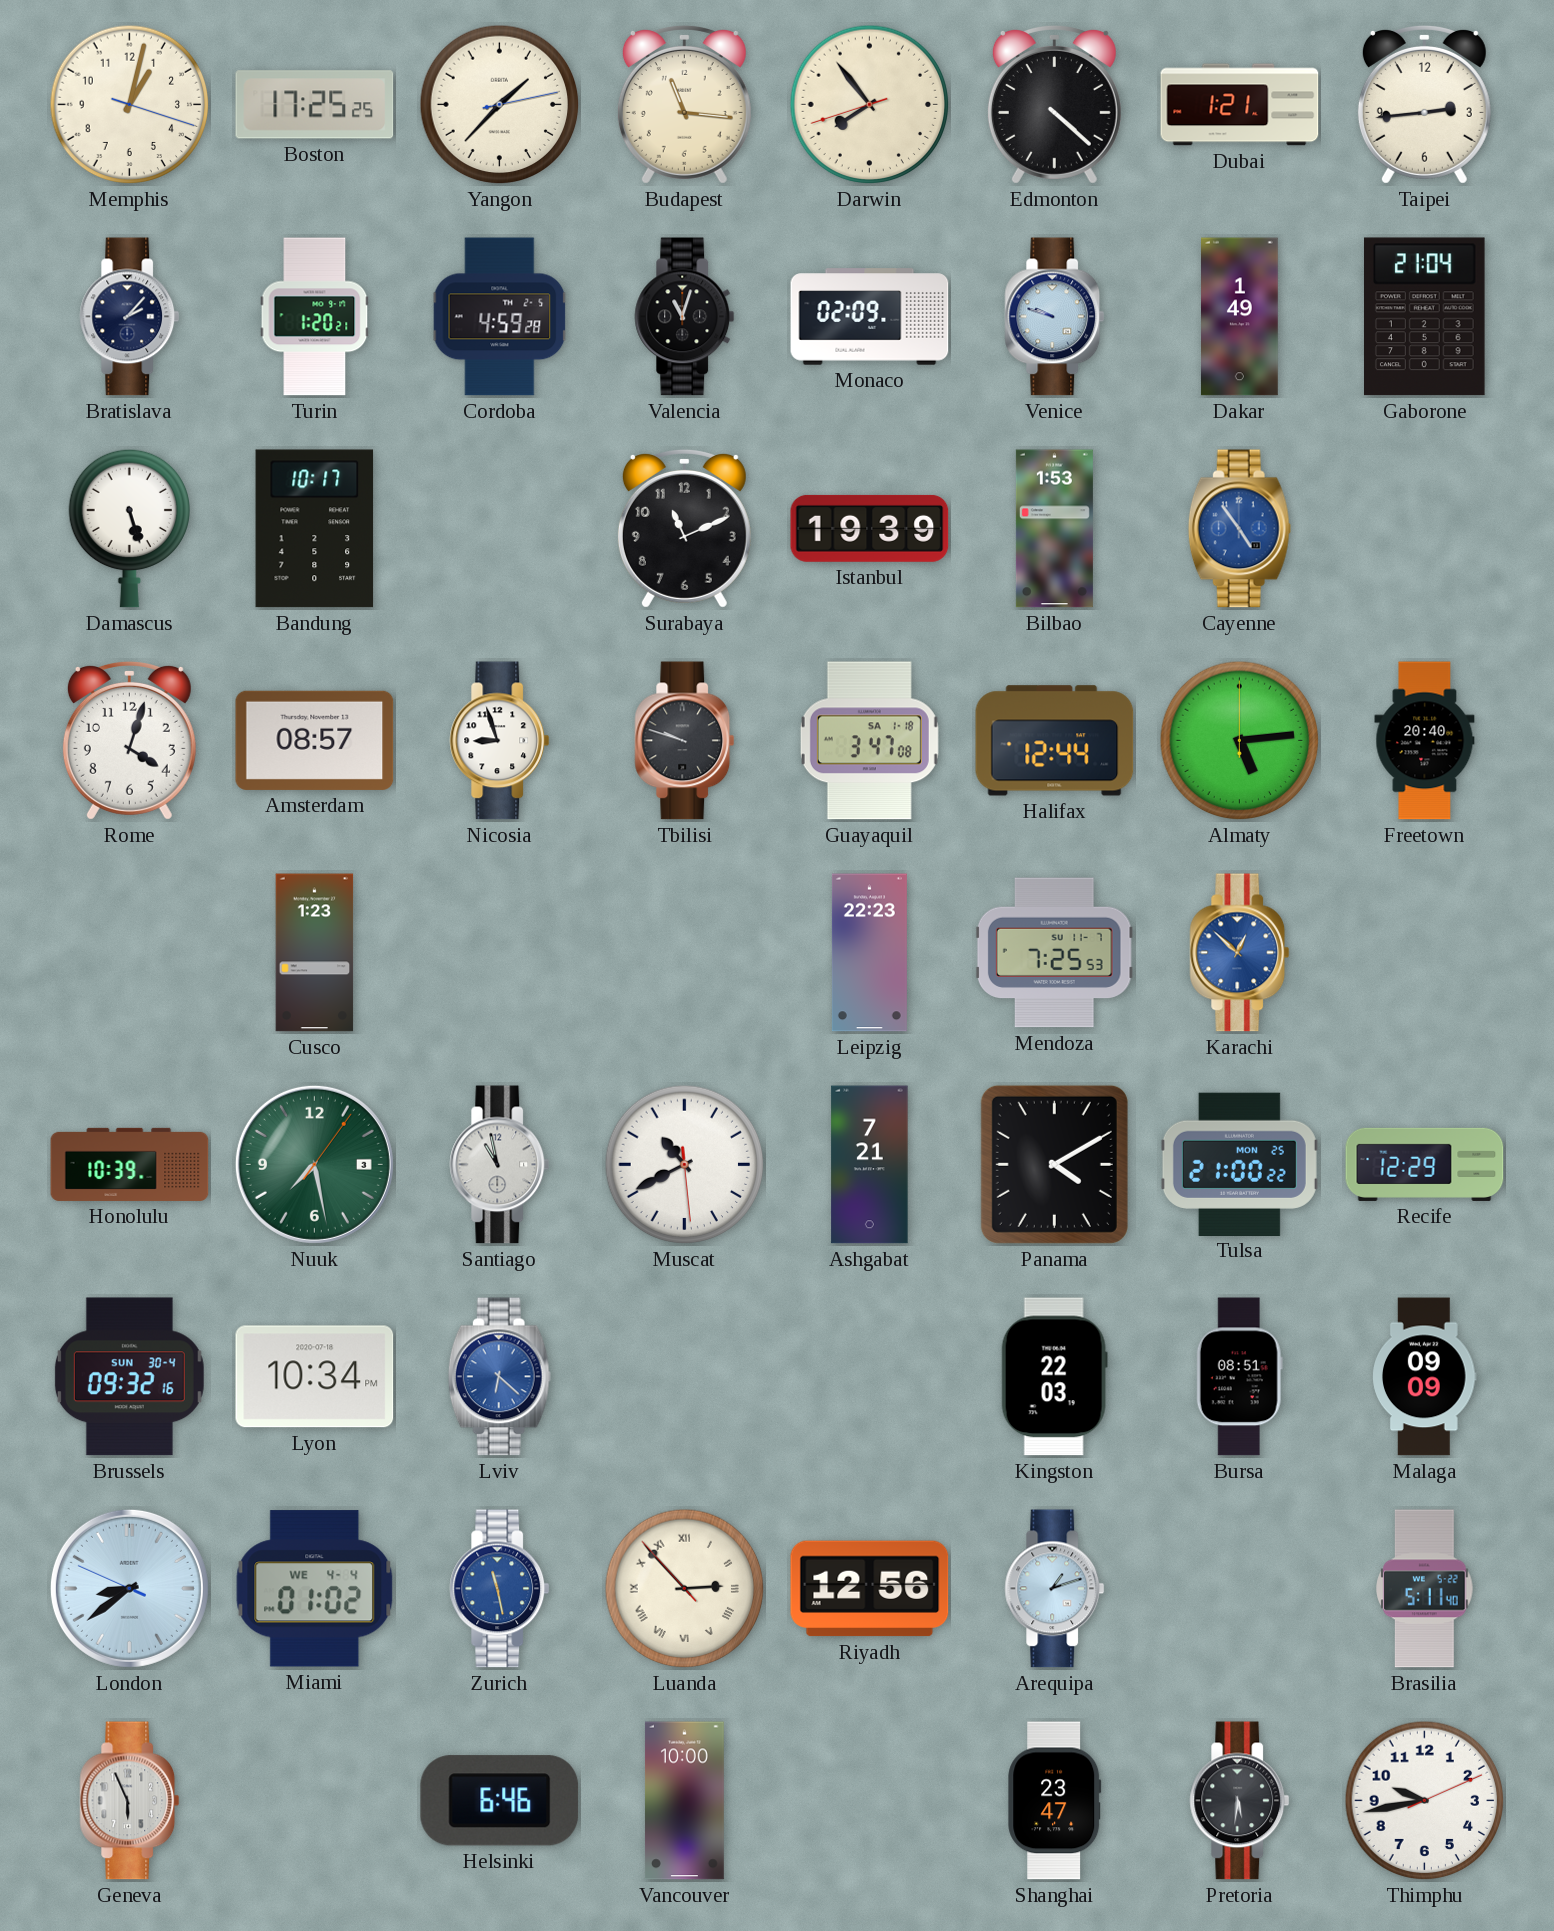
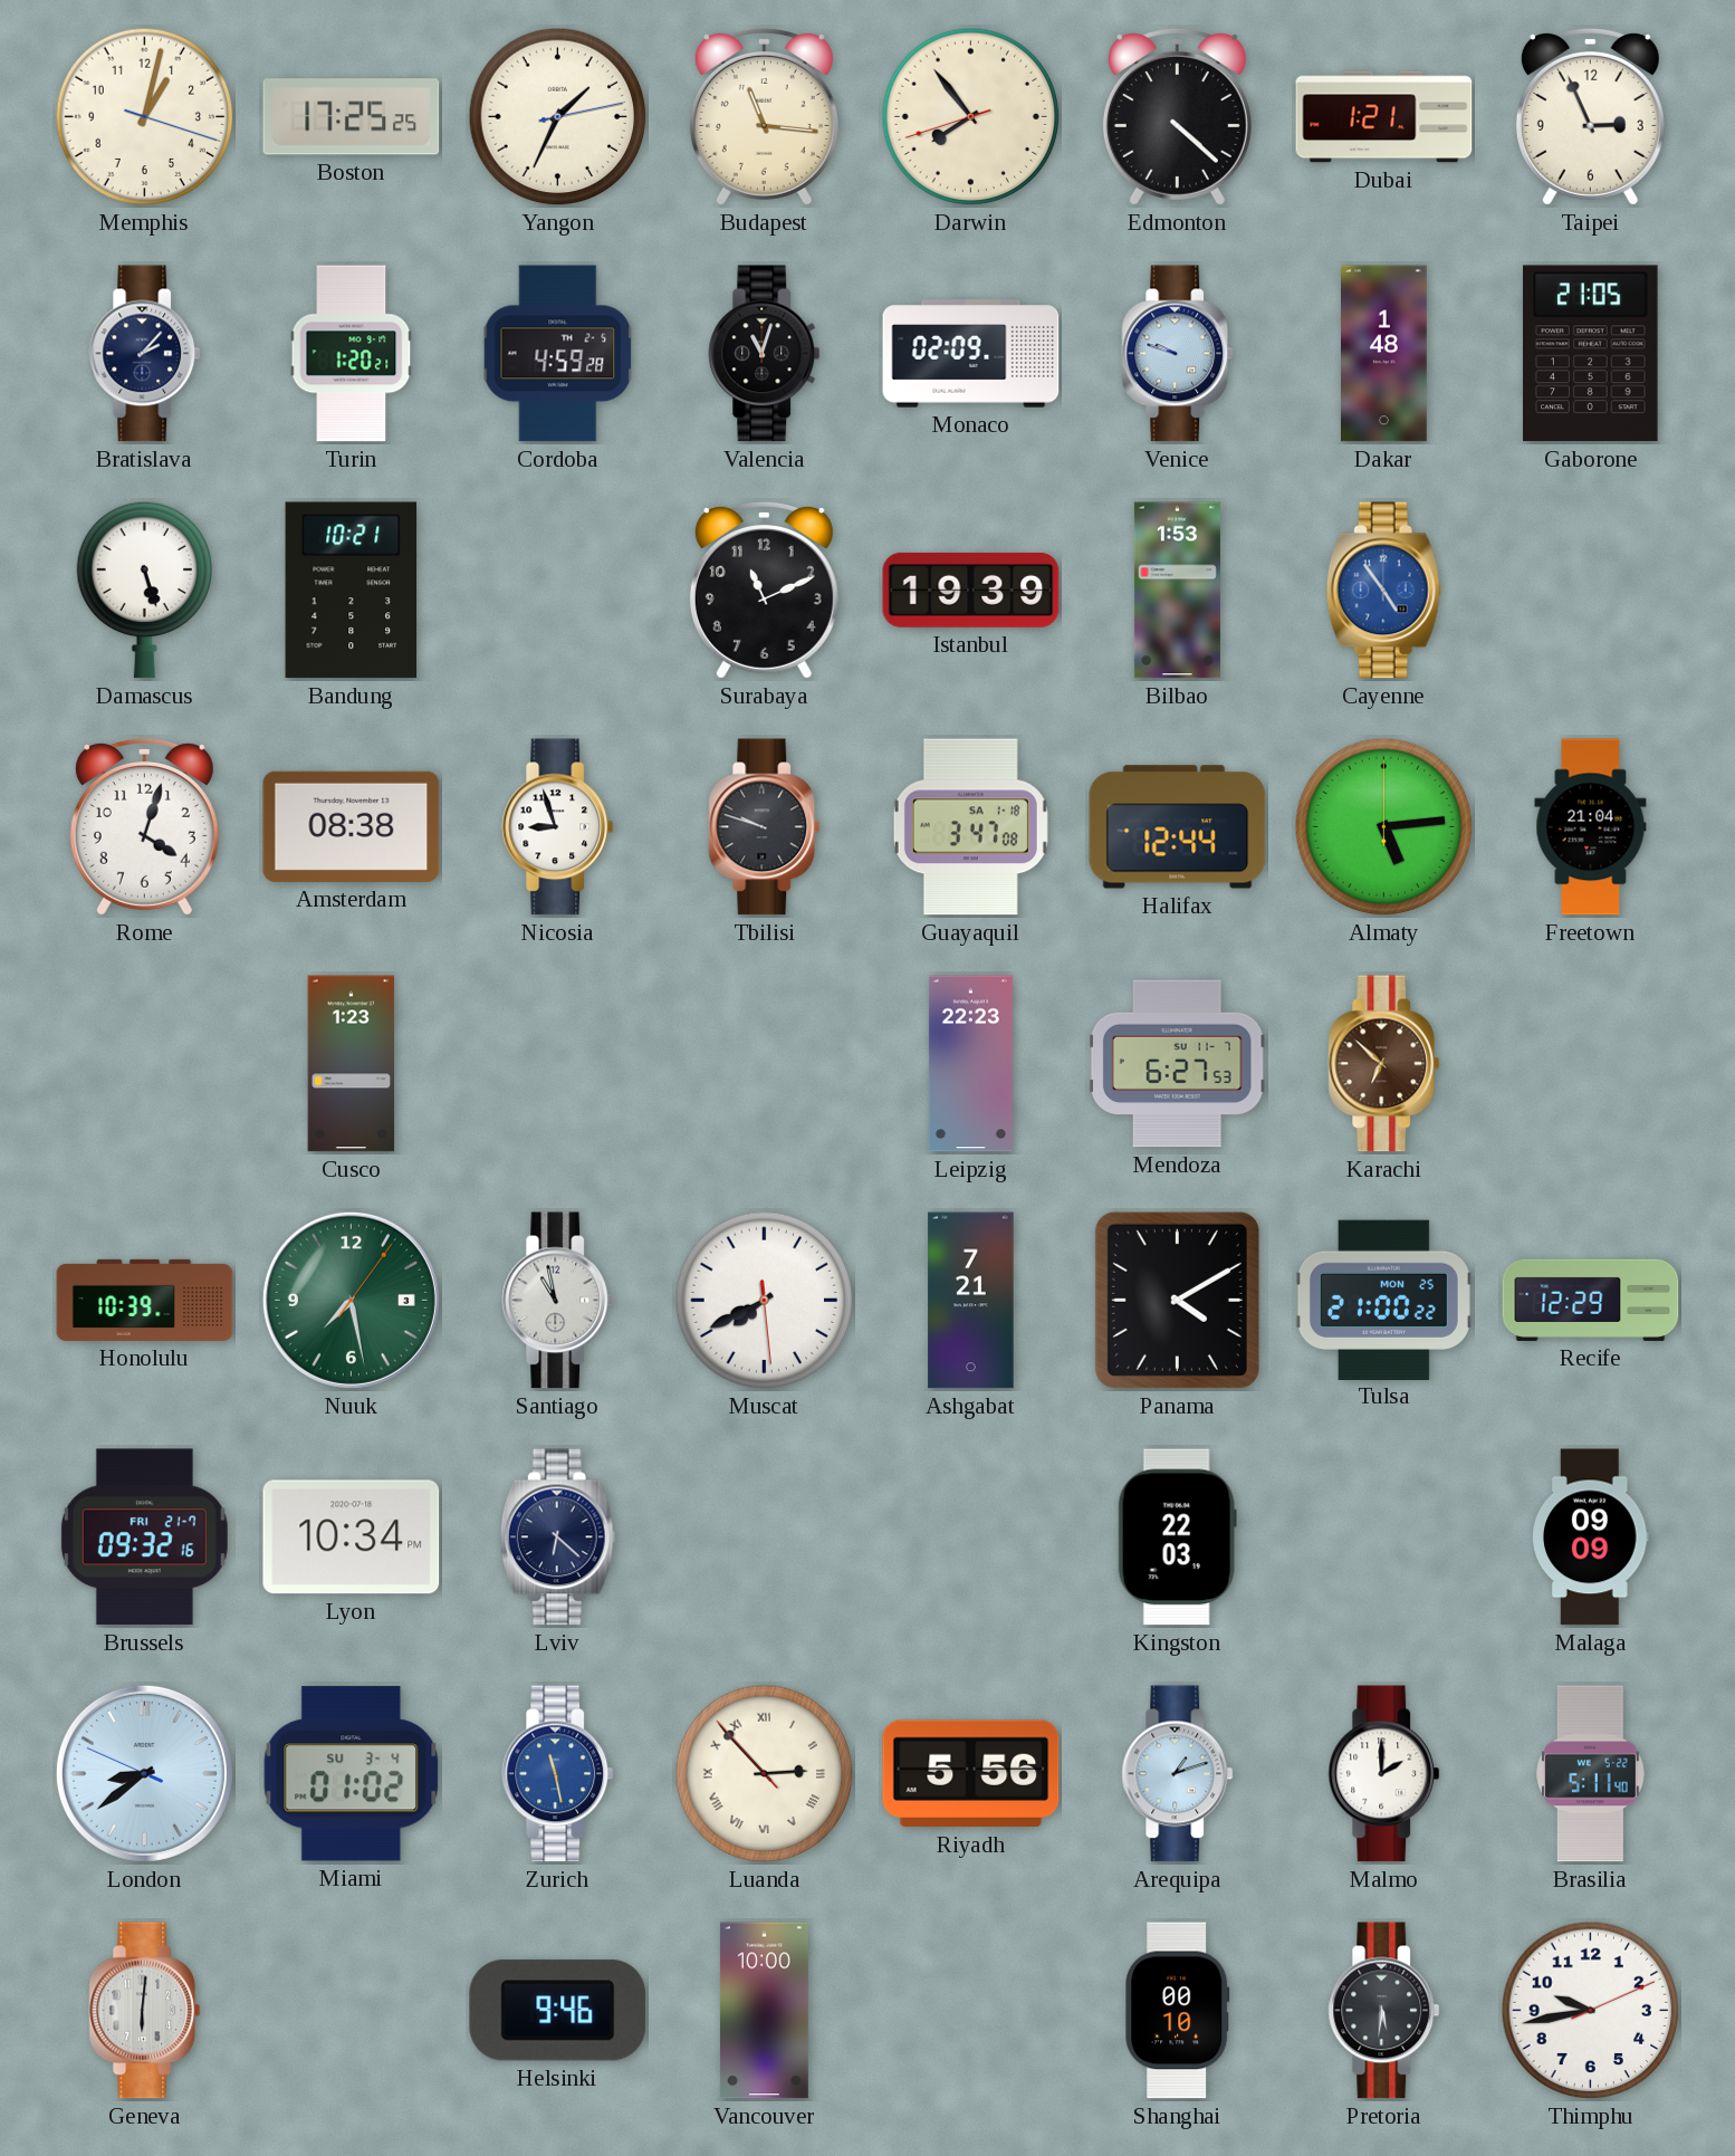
Yangon: 1:37 -> 1:34 (558, 117)
Taipei: 2:44 -> 2:56 (1590, 116)
Dakar: 1:49 -> 1:48 (1384, 354)
Gaborone: 21:04 -> 21:05 (1591, 354)
Bandung: 10:17 -> 10:21 (352, 591)
Amsterdam: 08:57 -> 08:38 (352, 826)
Freetown: 20:40 -> 21:04 (1591, 827)
Mendoza: 7:25 -> 6:27 (1177, 1064)
Karachi: 12:52 -> 6:52 (1384, 1064)
Karachi dial: blue -> brown (1384, 1064)
Muscat: 10:40 -> 7:40 (765, 1301)
Brussels date: SUN 30-4 -> FRI 21-7 (144, 1537)
Lviv dial: blue -> navy (557, 1537)
Bursa: 08:51 -> none (1239, 1377)
Miami date: WE 4-4 -> SU 3-4 (352, 1774)
Riyadh: 12:56 -> 5:56 (971, 1774)
Malmo: none -> 2:00 (1384, 1774)
Geneva: 5:56 -> 6:01 (145, 2011)
Helsinki: 6:46 -> 9:46 (558, 2011)
Shanghai: 23:47 -> 00:10 (1178, 2011)
